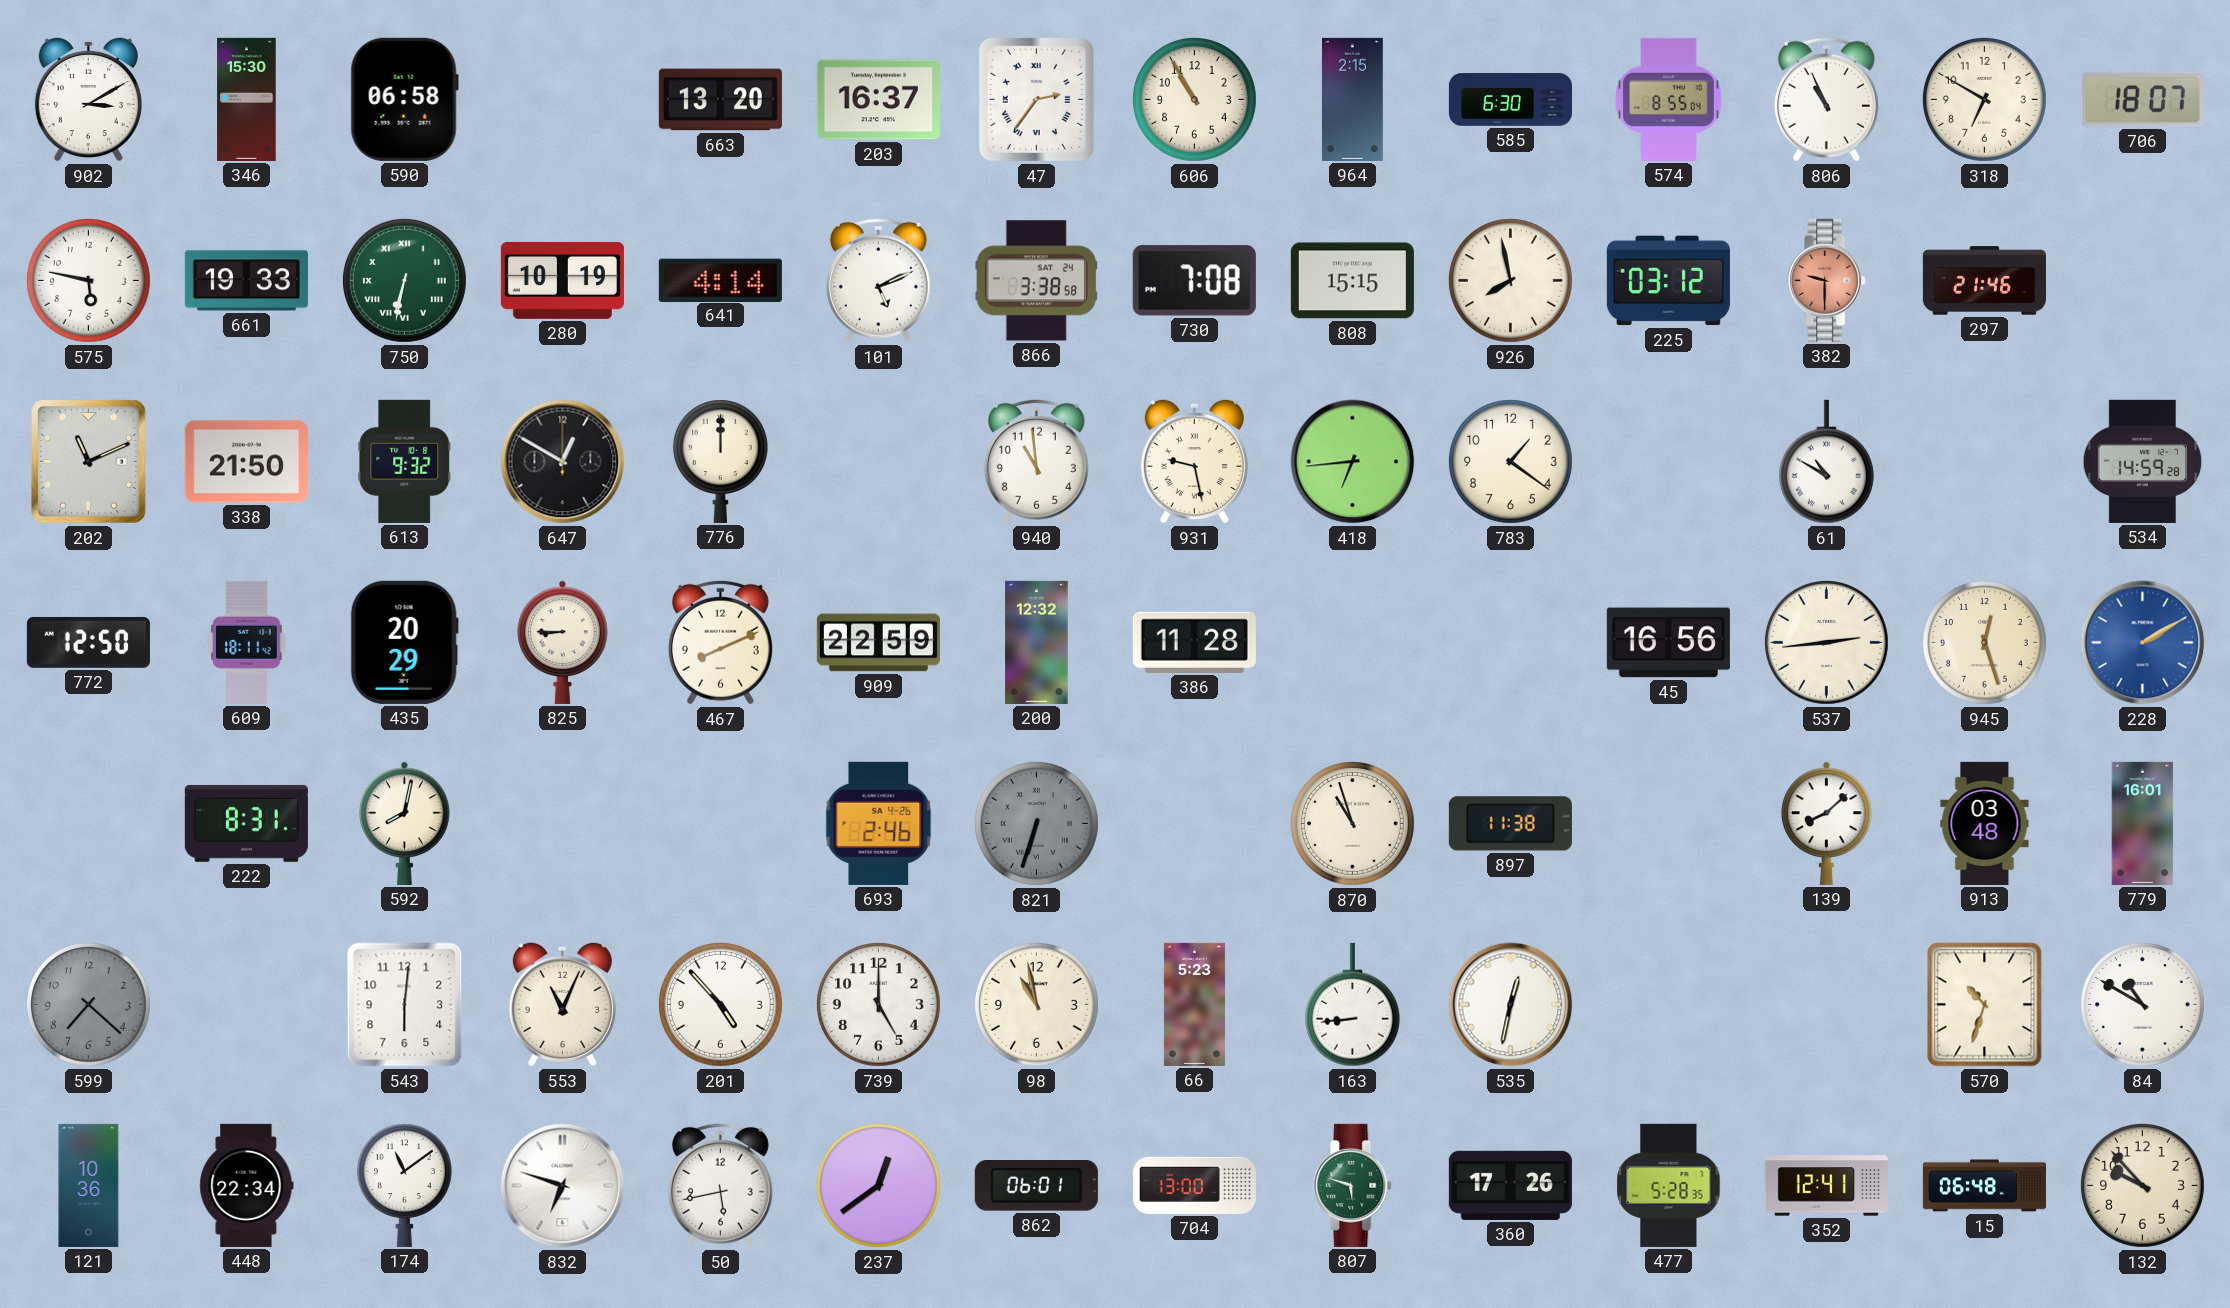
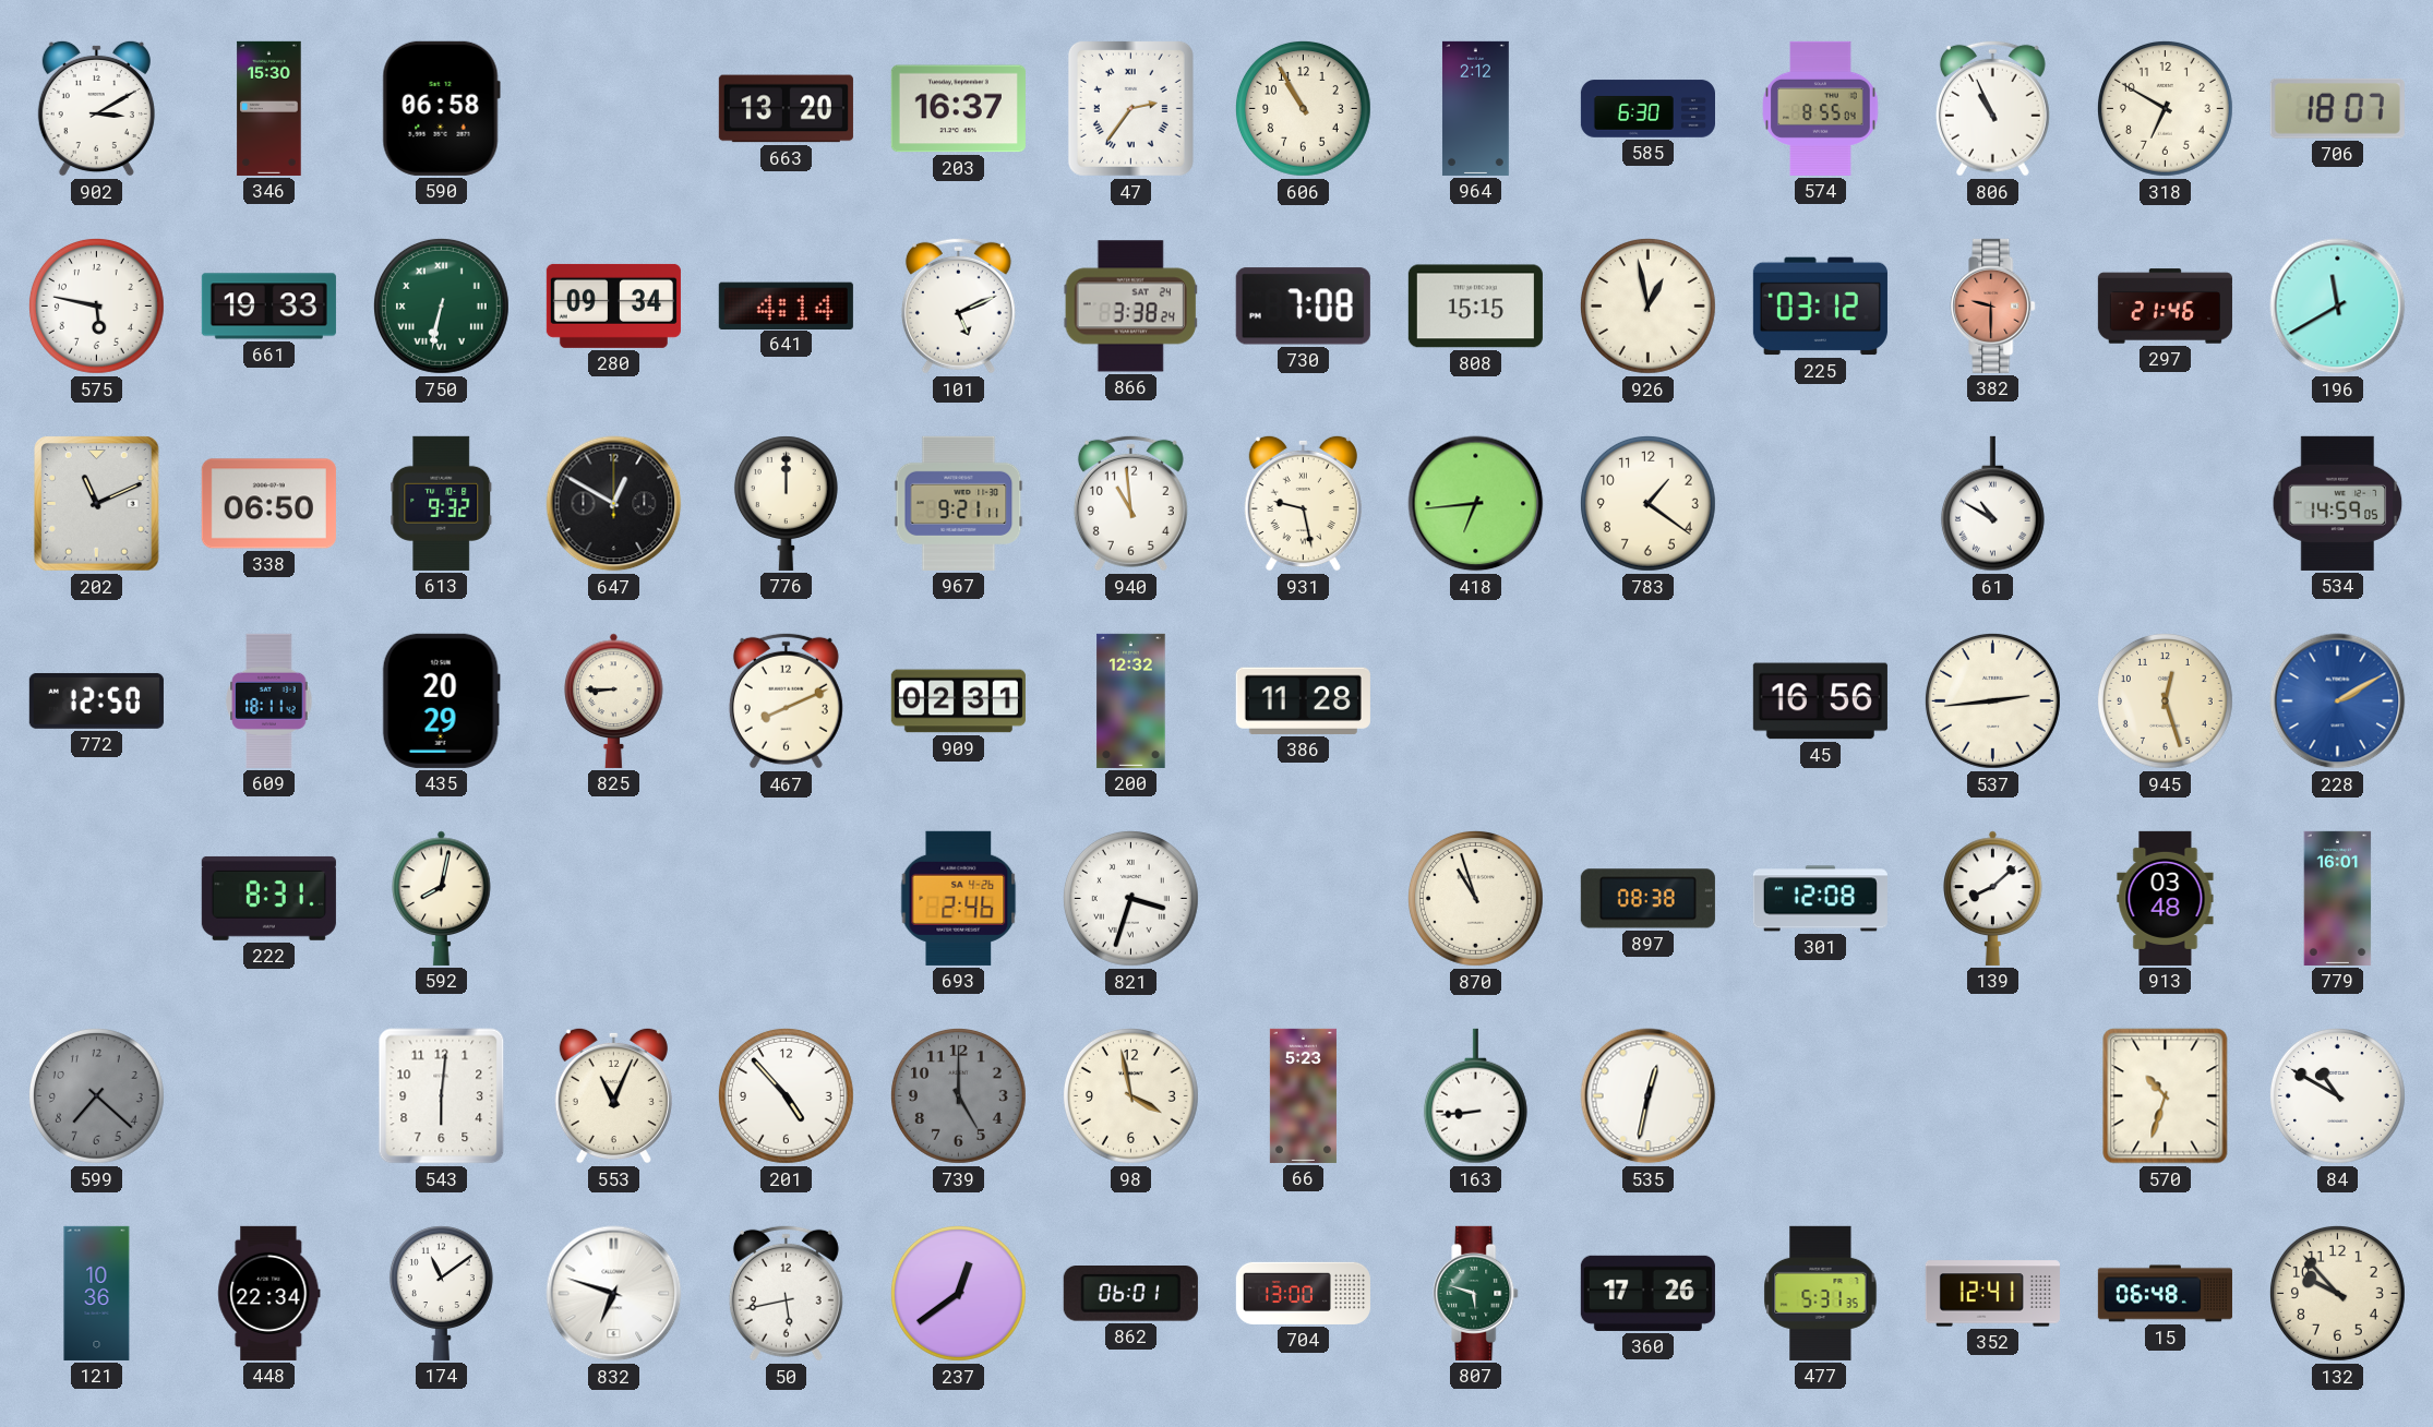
964: 2:15 -> 2:12 (1475, 108)
280: 10:19 -> 09:34 (613, 305)
866: 3:38:58 -> 3:38:24 (1130, 307)
926: 7:58 -> 12:58 (1647, 305)
196: none -> 11:40 (2338, 307)
338: 21:50 -> 06:50 (268, 504)
967: none -> 9:21 (959, 503)
534: 14:59:28 -> 14:59:05 (2338, 503)
909: 22:59 -> 02:31 (958, 701)
821: 6:33 -> 3:33 (1130, 898)
821 dial: grey -> white (1130, 898)
897: 11:38 -> 08:38 (1647, 899)
301: none -> 12:08 (1820, 899)
739 dial: white -> grey (958, 1095)
98: 10:58 -> 3:58 (1130, 1095)
477: 5:28 -> 5:31 (1821, 1293)
